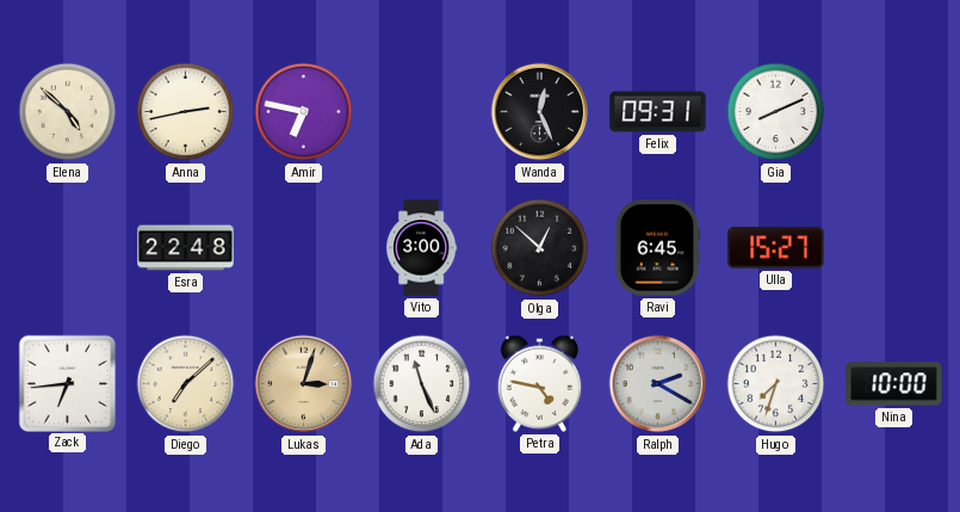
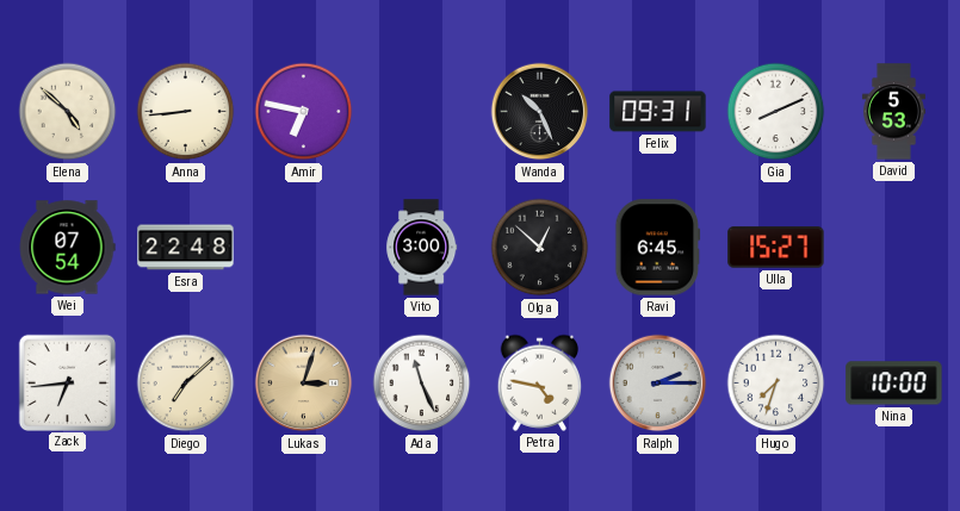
Anna: 2:43 -> 8:44 (186, 112)
Wanda: 12:26 -> 10:26 (540, 112)
David: none -> 5:53 (893, 112)
Wei: none -> 07:54 (67, 248)
Ralph: 2:20 -> 2:15 (658, 384)
